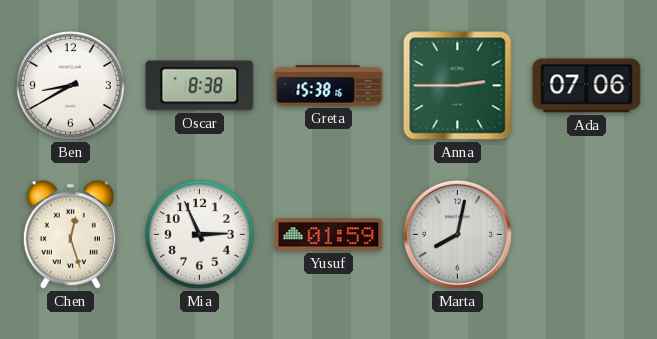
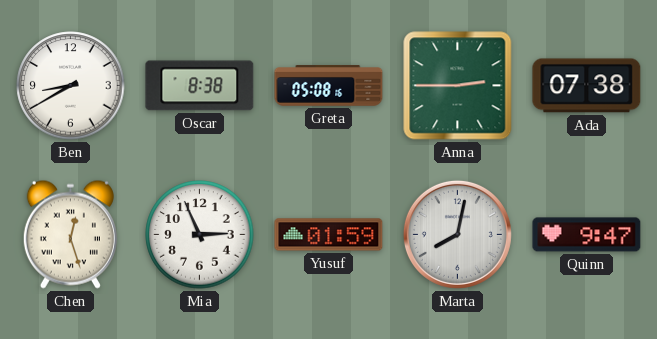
Greta: 15:38 -> 05:08 (329, 86)
Ada: 07:06 -> 07:38 (587, 86)
Quinn: none -> 9:47 (587, 235)
